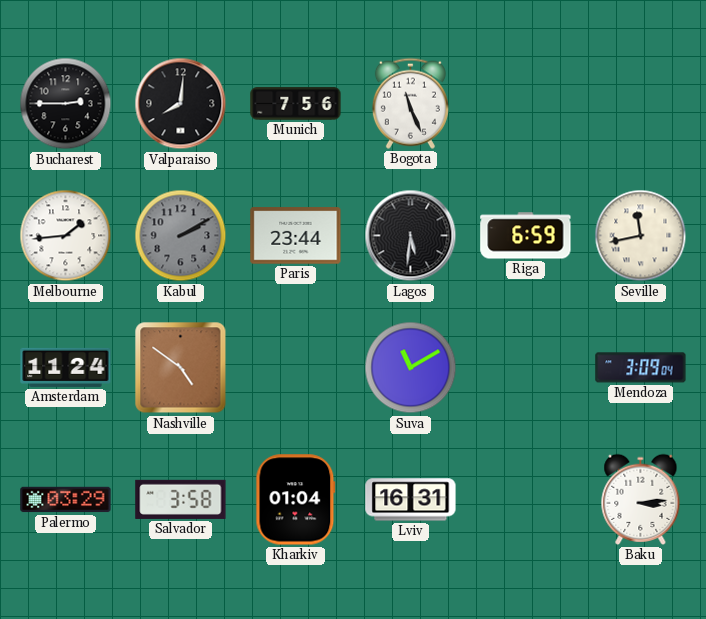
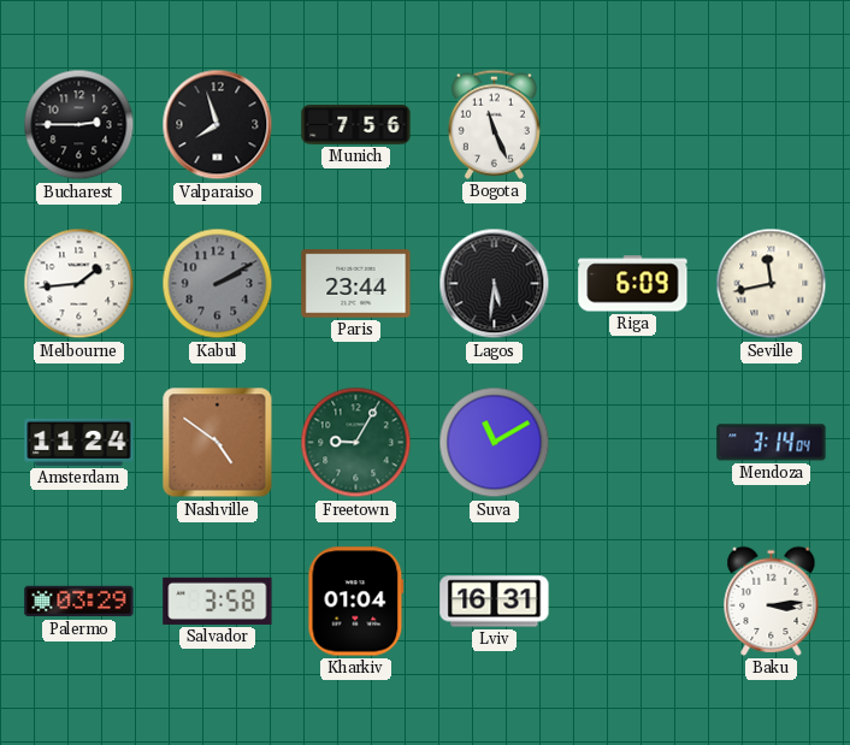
Valparaiso: 8:01 -> 7:57 (218, 125)
Riga: 6:59 -> 6:09 (633, 284)
Freetown: none -> 9:05 (356, 443)
Mendoza: 3:09 -> 3:14 (772, 443)
